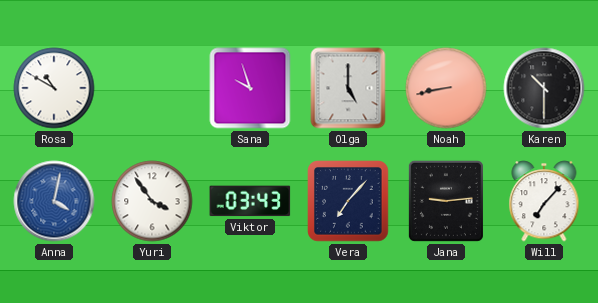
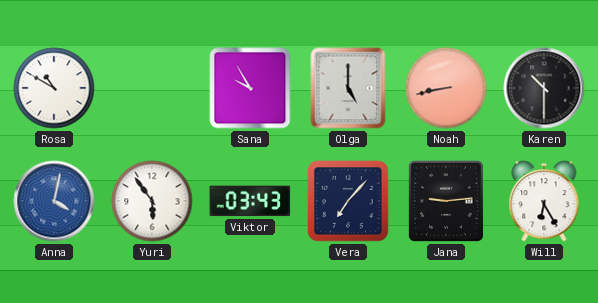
Sana: 9:57 -> 9:55 (250, 88)
Yuri: 3:54 -> 5:54 (152, 201)
Will: 7:07 -> 6:25 (544, 201)
